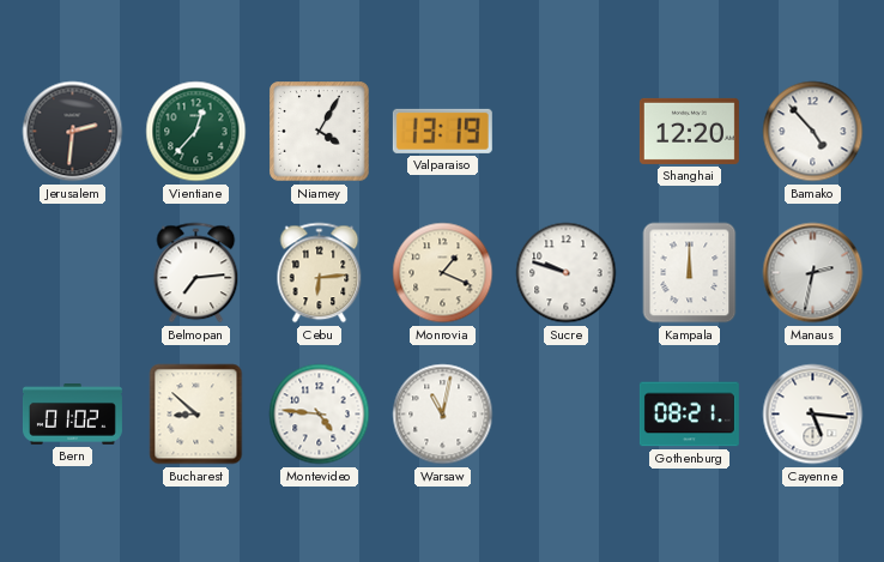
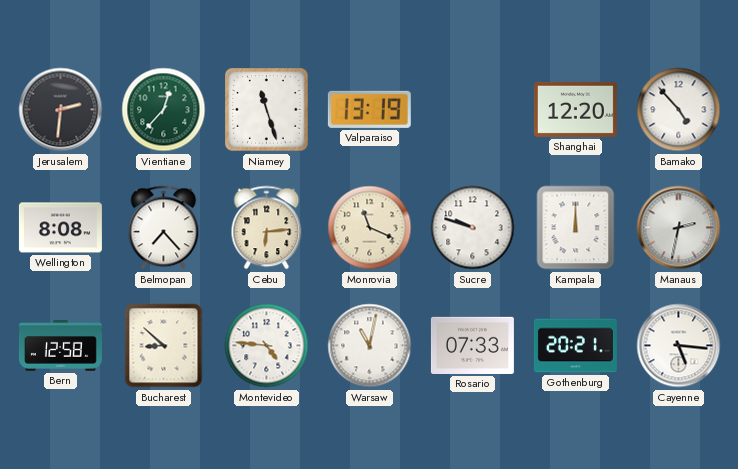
Niamey: 4:05 -> 11:27 (267, 110)
Wellington: none -> 8:08 (60, 228)
Belmopan: 7:14 -> 7:23 (164, 228)
Monrovia: 1:19 -> 11:19 (370, 228)
Bern: 01:02 -> 12:58 (60, 346)
Rosario: none -> 07:33 (472, 345)
Gothenburg: 08:21 -> 20:21 (575, 346)
